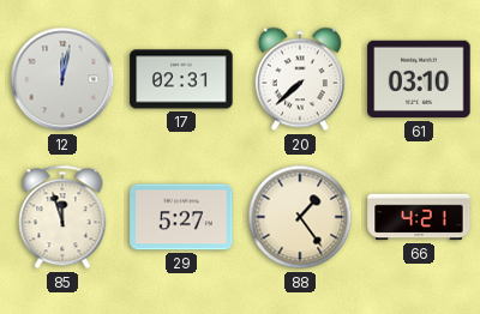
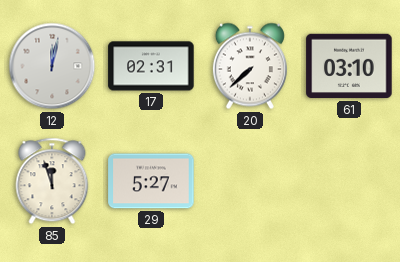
88: 1:24 -> none (300, 217)
66: 4:21 -> none (419, 217)
